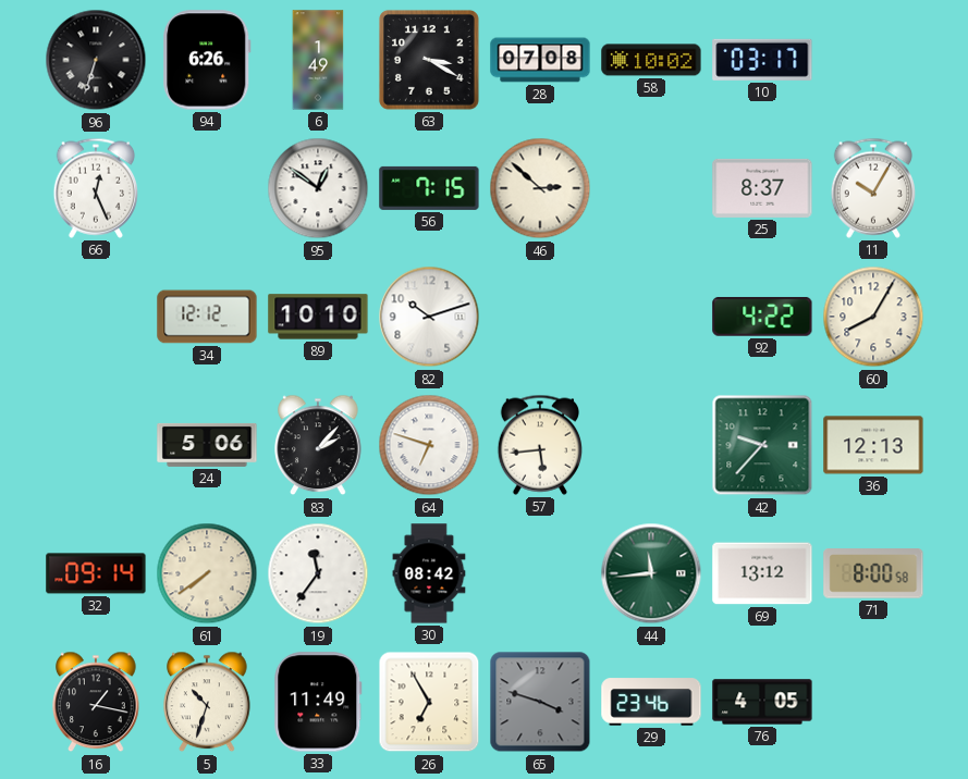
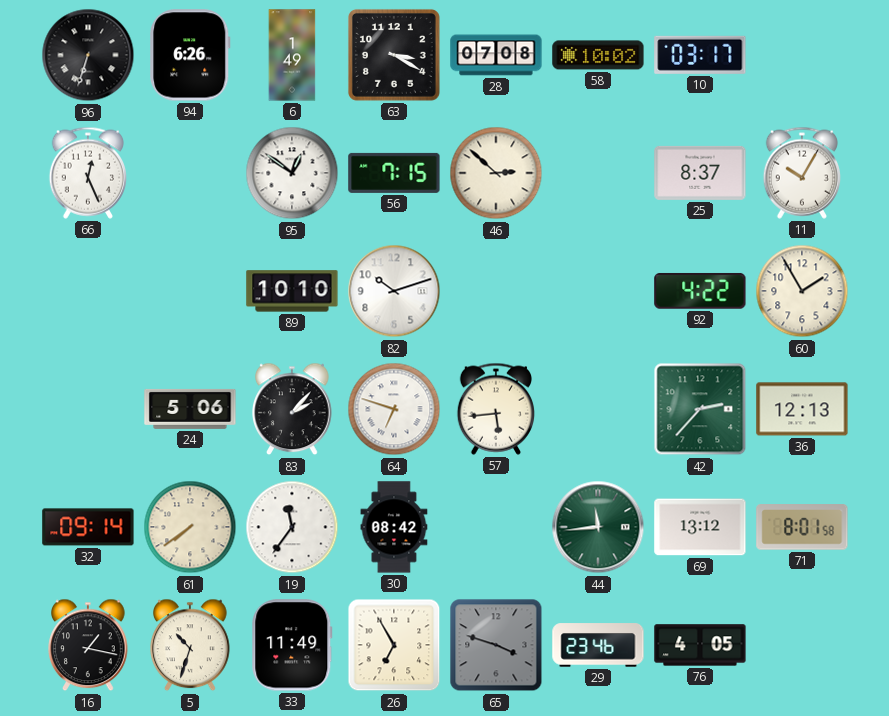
34: 12:12 -> none (207, 317)
60: 8:05 -> 1:55 (802, 291)
42: 9:37 -> 2:37 (700, 409)
71: 8:00 -> 8:01 (802, 527)
